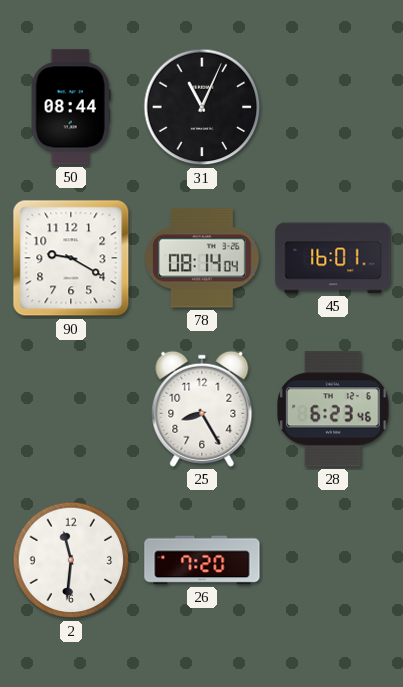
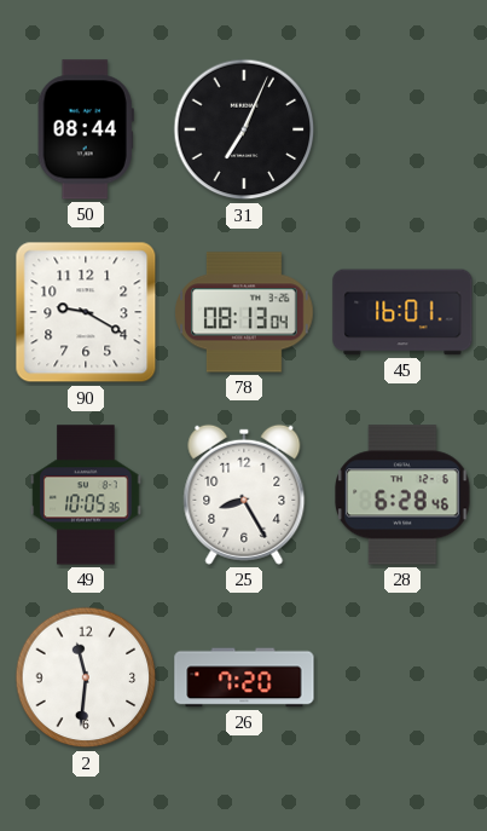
31: 11:04 -> 7:04 (244, 129)
78: 08:14 -> 08:13 (244, 312)
49: none -> 10:05 (86, 495)
28: 6:23 -> 6:28 (402, 495)
